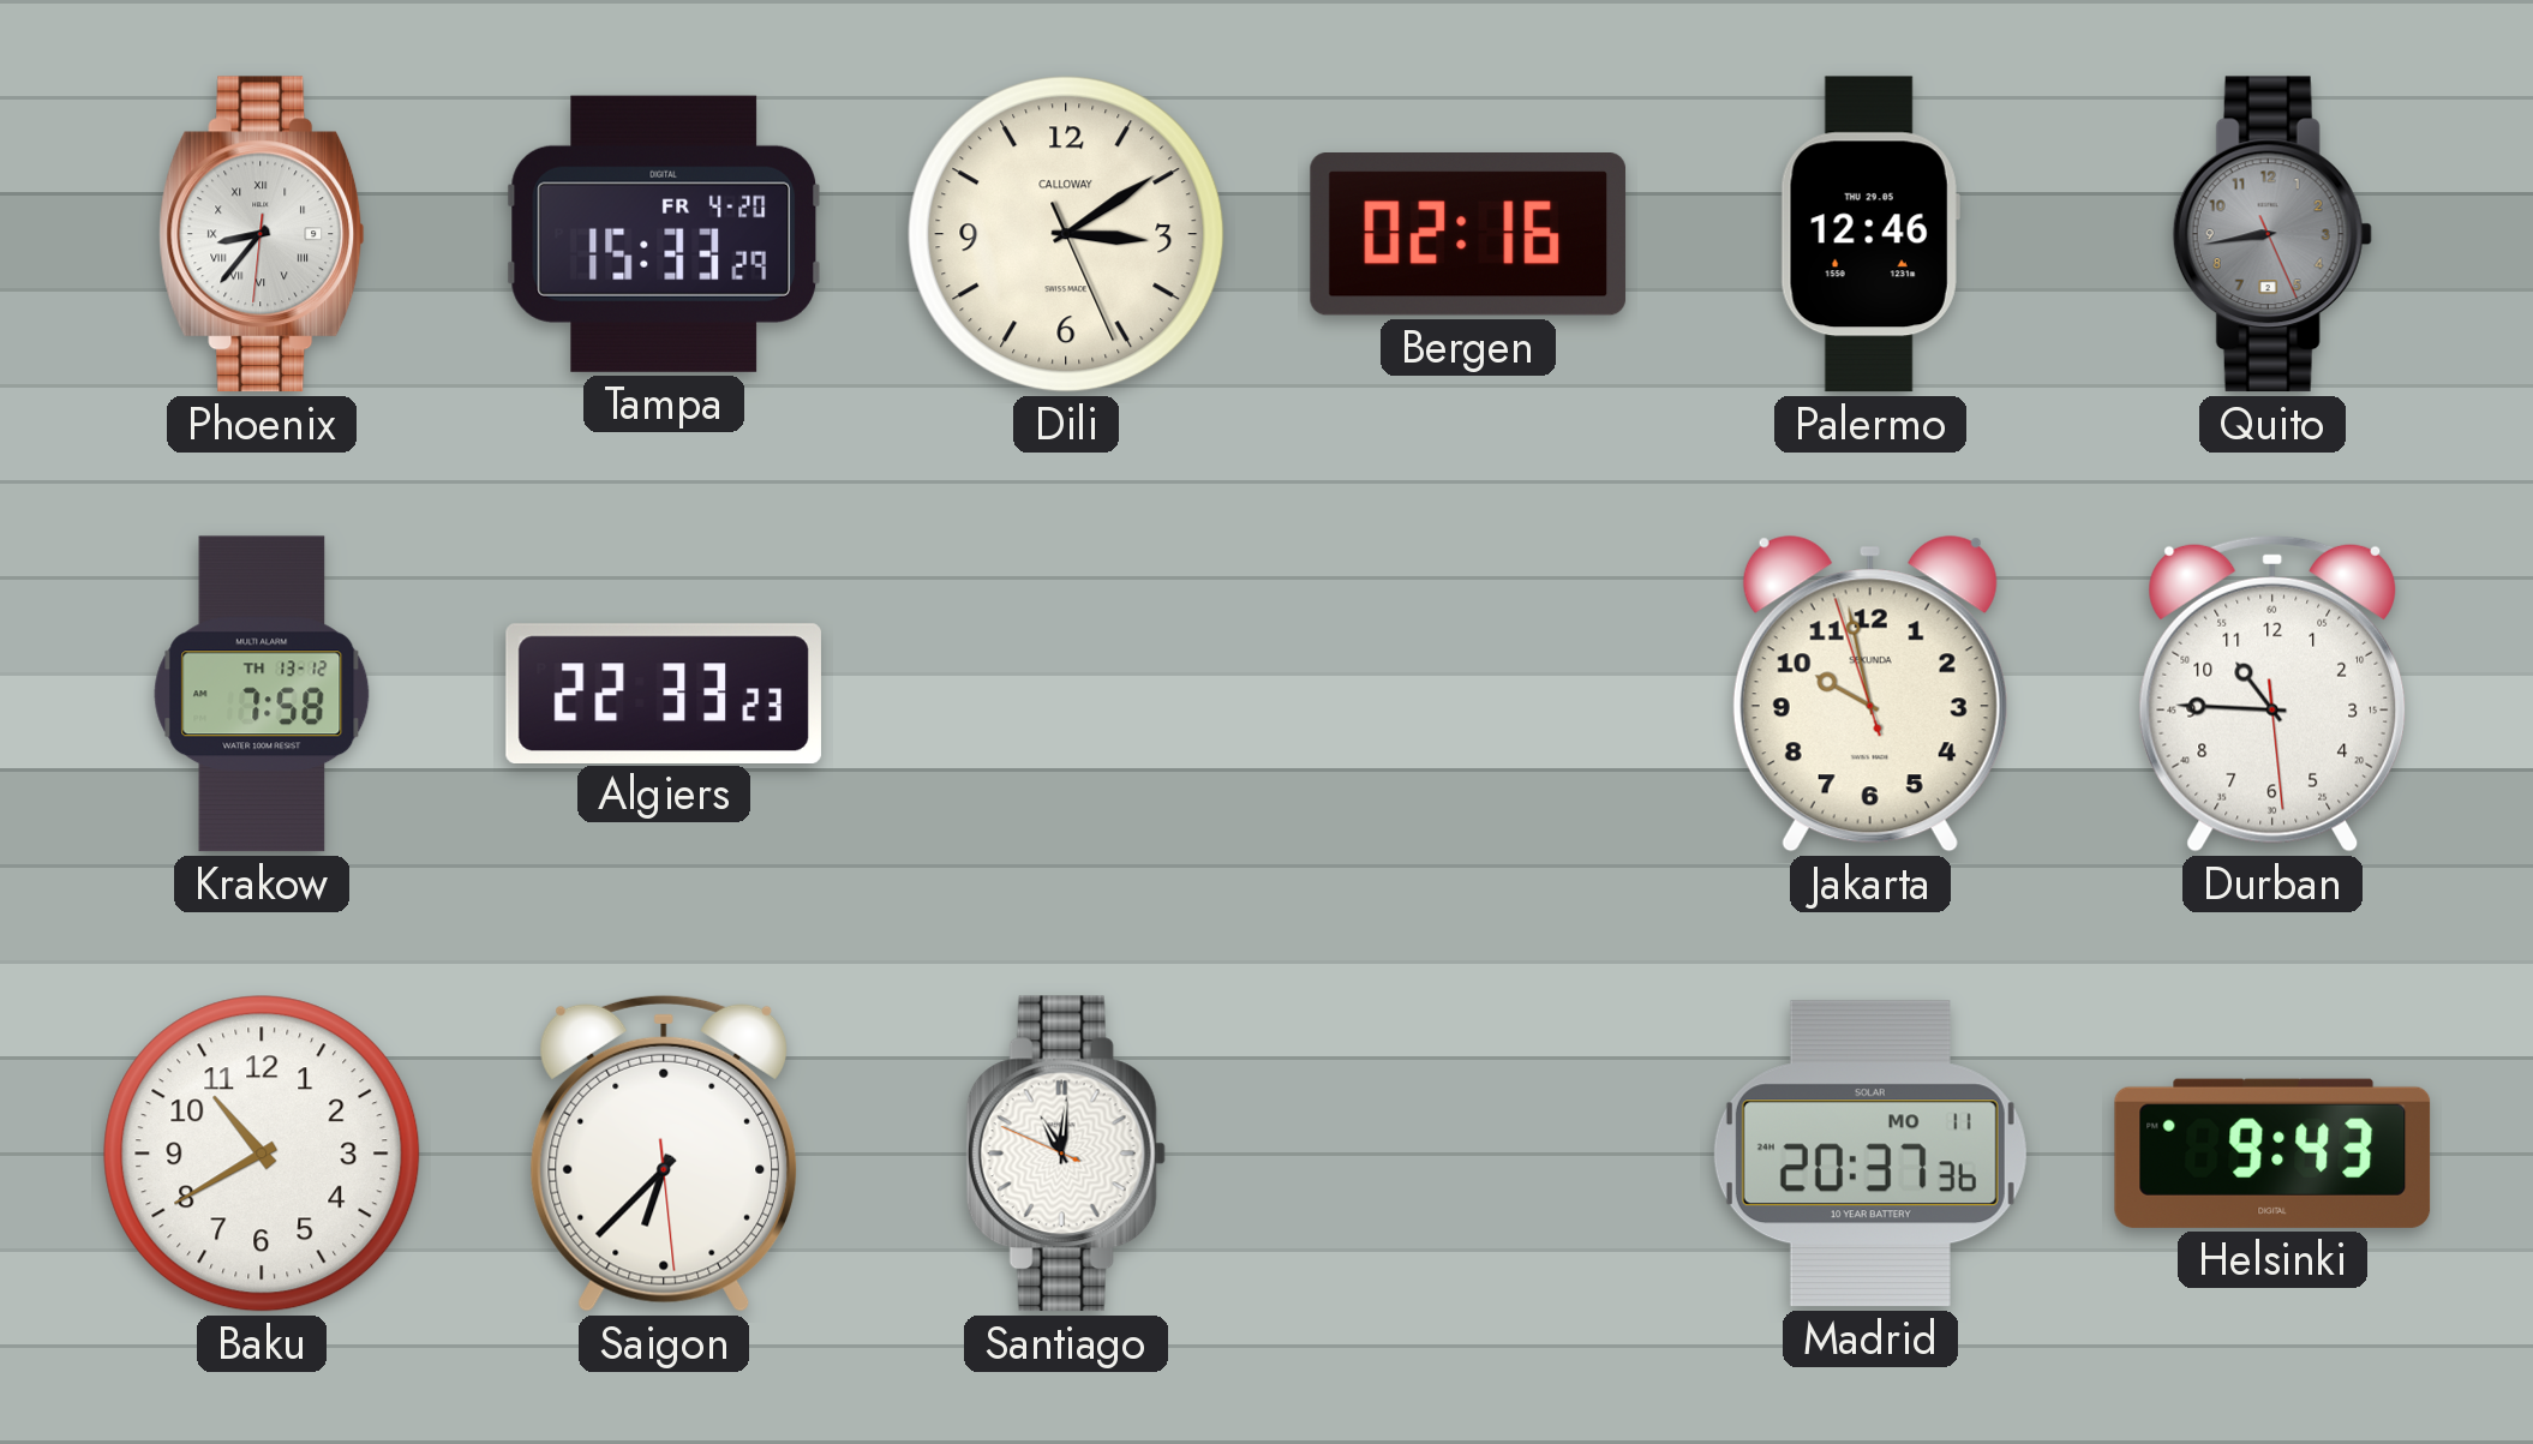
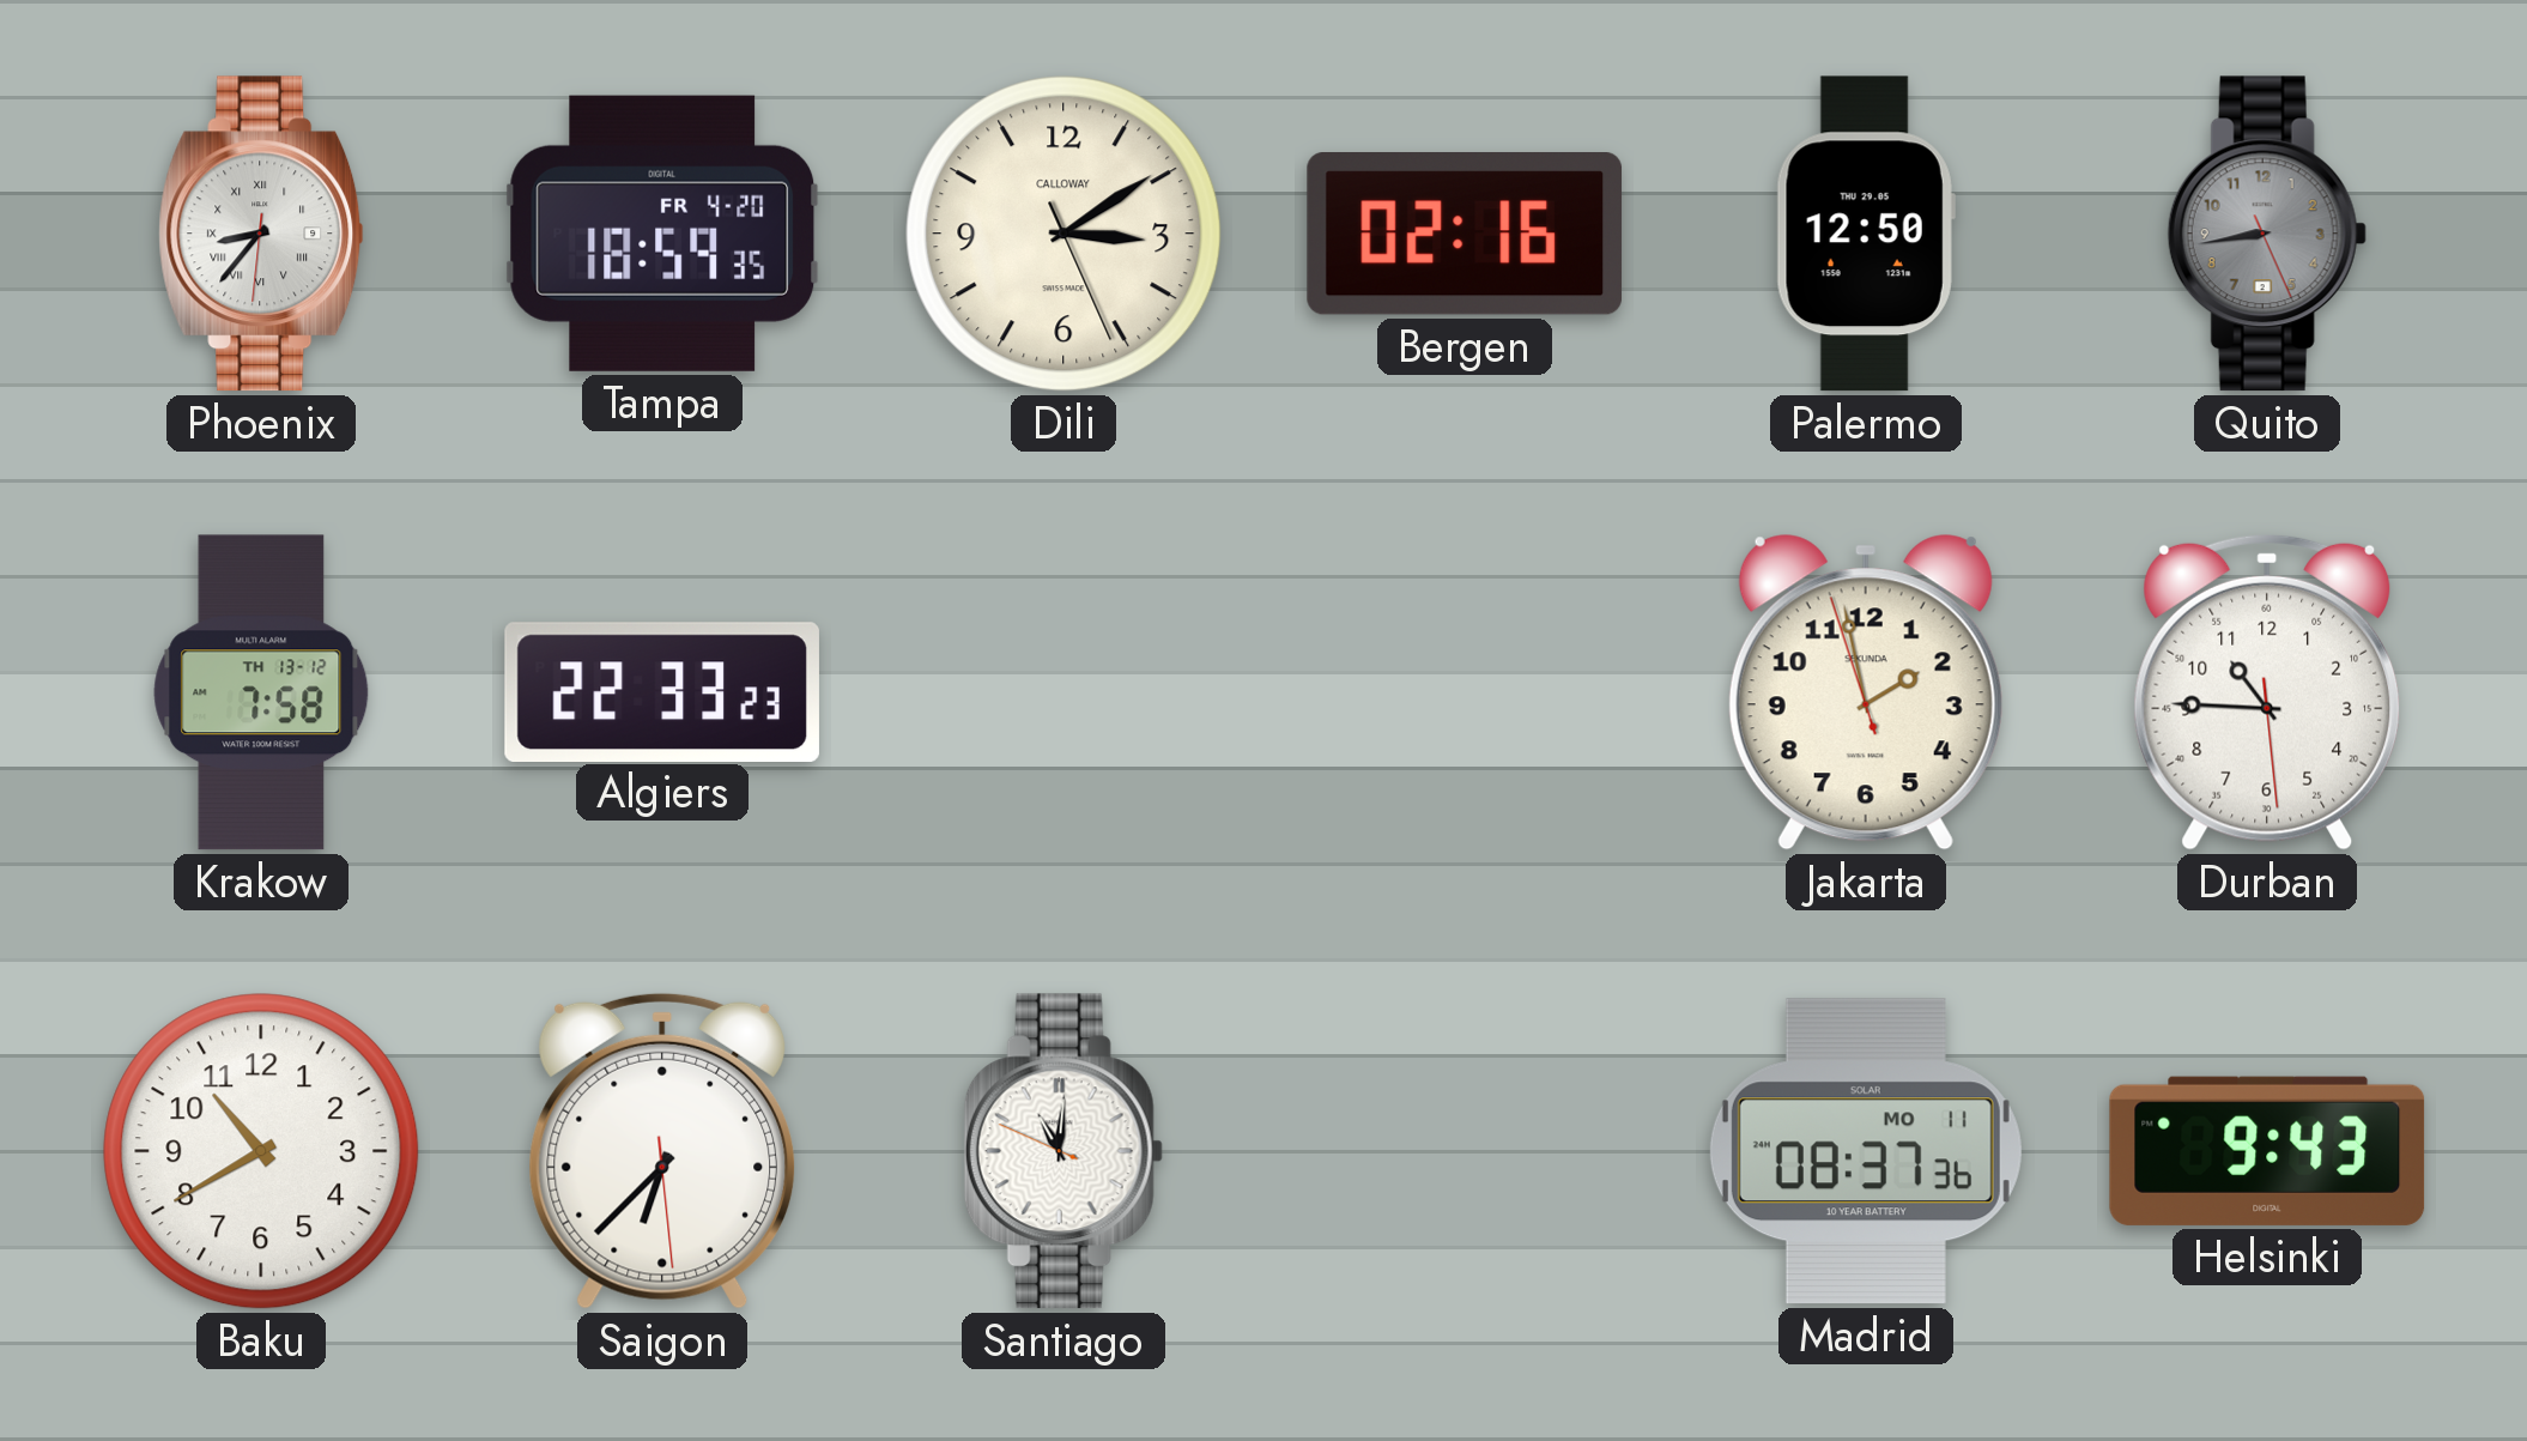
Tampa: 15:33 -> 18:59 (662, 234)
Palermo: 12:46 -> 12:50 (1866, 234)
Jakarta: 9:57 -> 1:57 (1866, 692)
Madrid: 20:37 -> 08:37 (1866, 1151)
